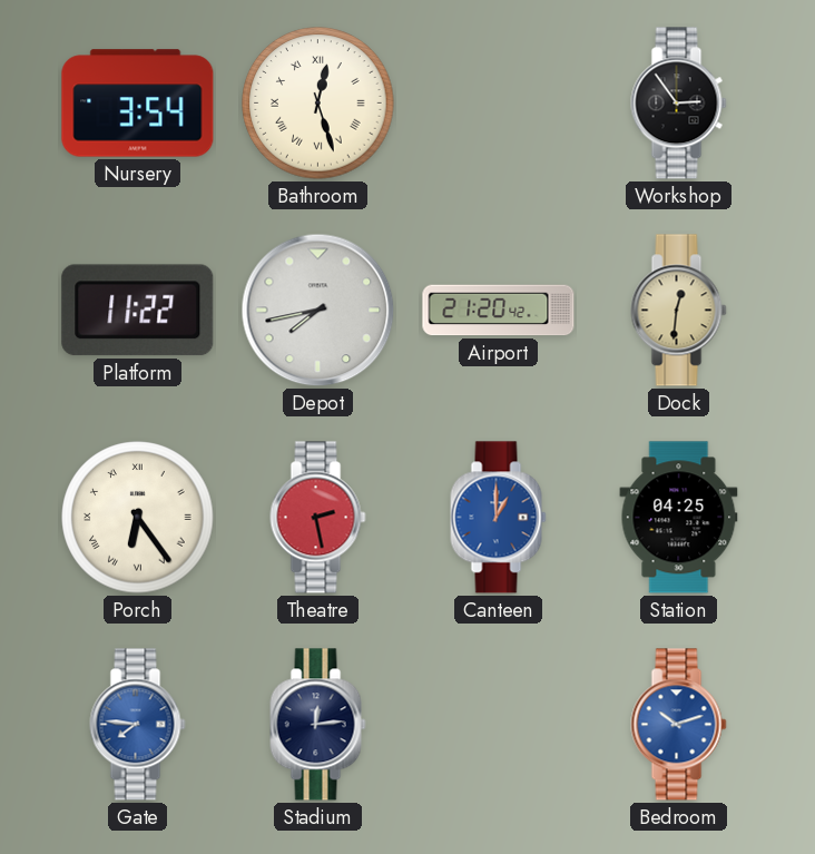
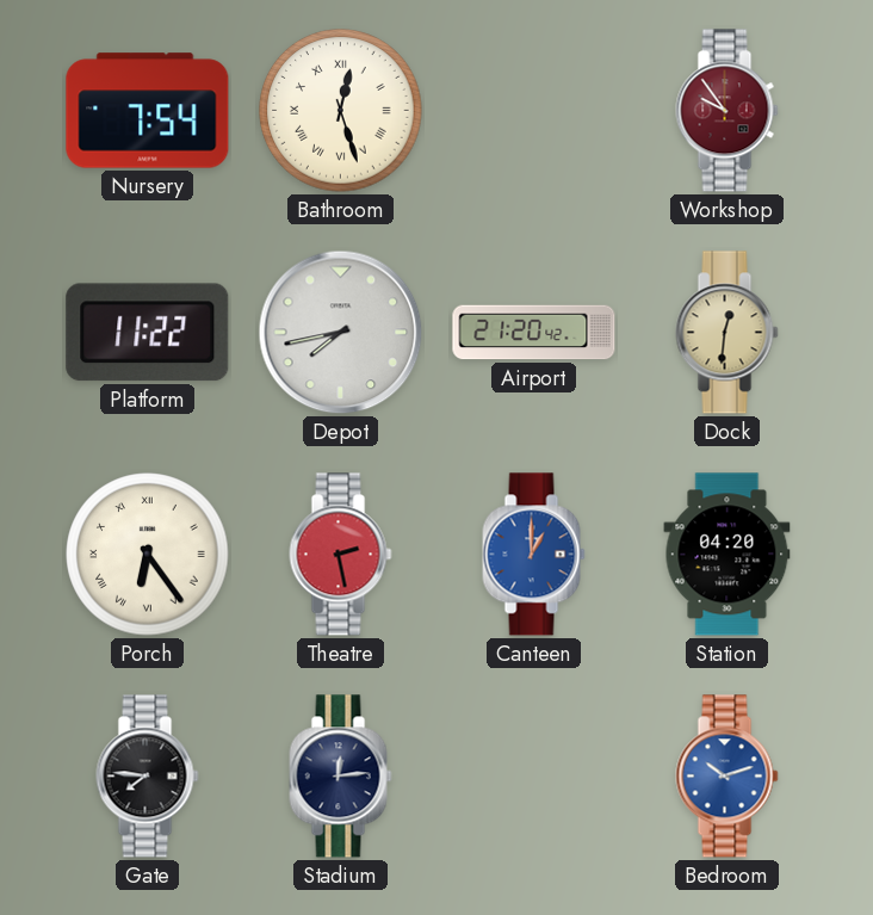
Nursery: 3:54 -> 7:54 (148, 111)
Workshop: 2:54 -> 9:54 (727, 111)
Workshop dial: black -> burgundy (727, 111)
Station: 04:25 -> 04:20 (727, 555)
Gate dial: blue -> black (148, 777)
